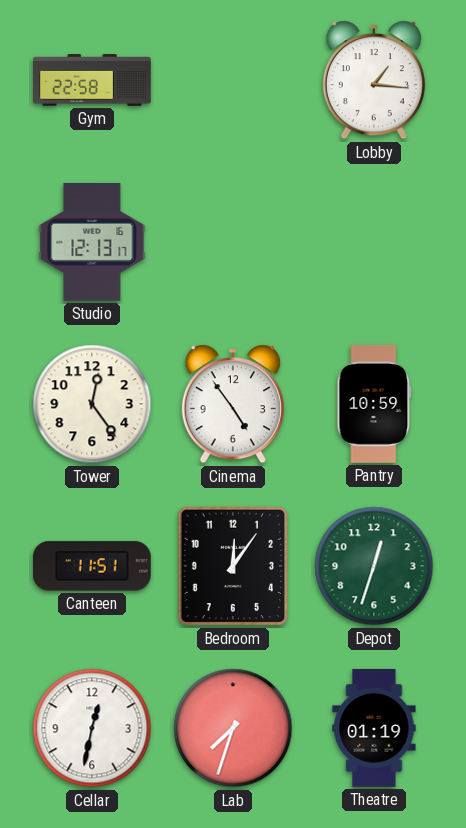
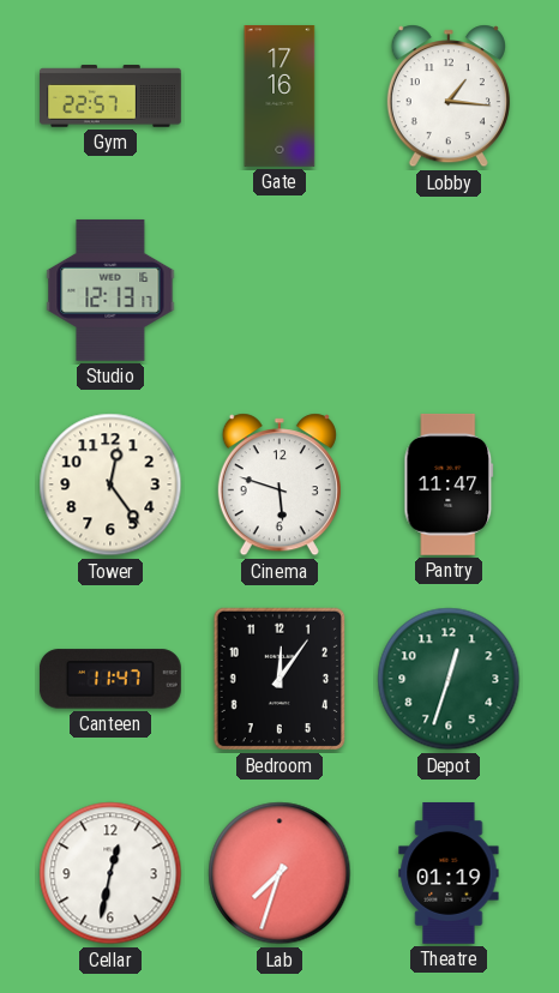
Gym: 22:58 -> 22:57 (112, 96)
Gate: none -> 17:16 (279, 97)
Cinema: 4:54 -> 5:48 (279, 485)
Pantry: 10:59 -> 11:47 (449, 485)
Canteen: 11:51 -> 11:47 (110, 679)
